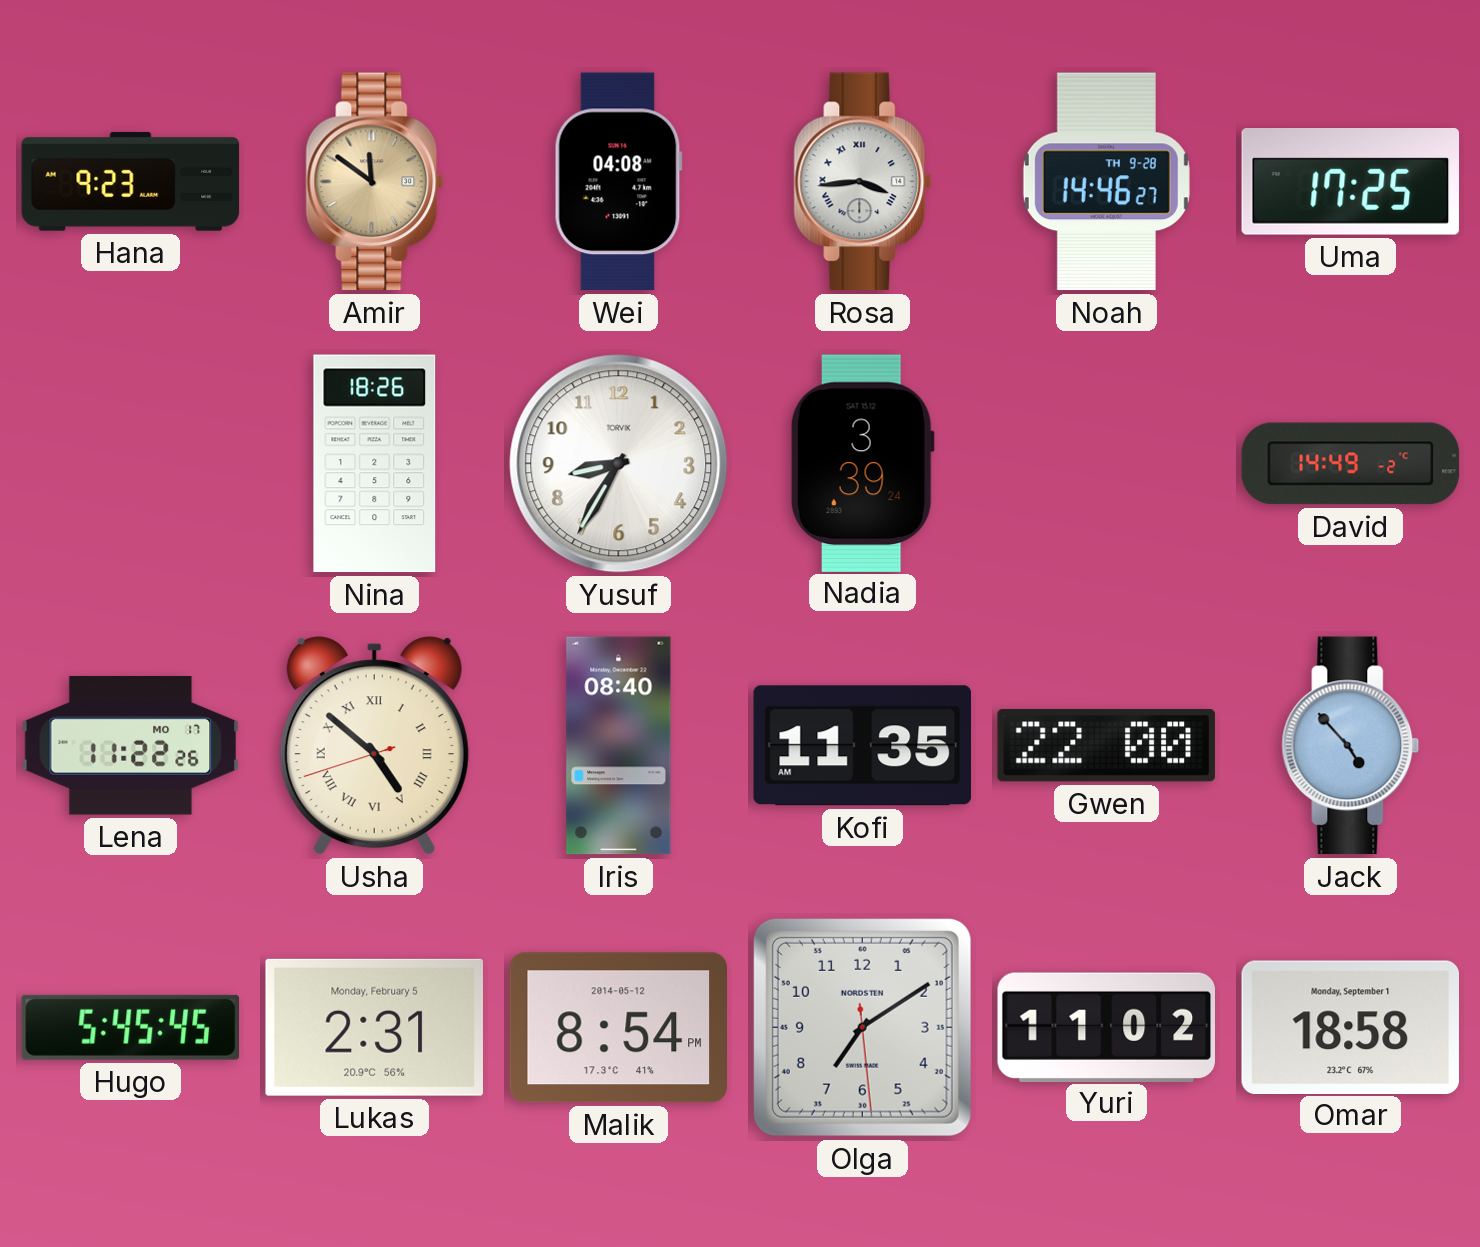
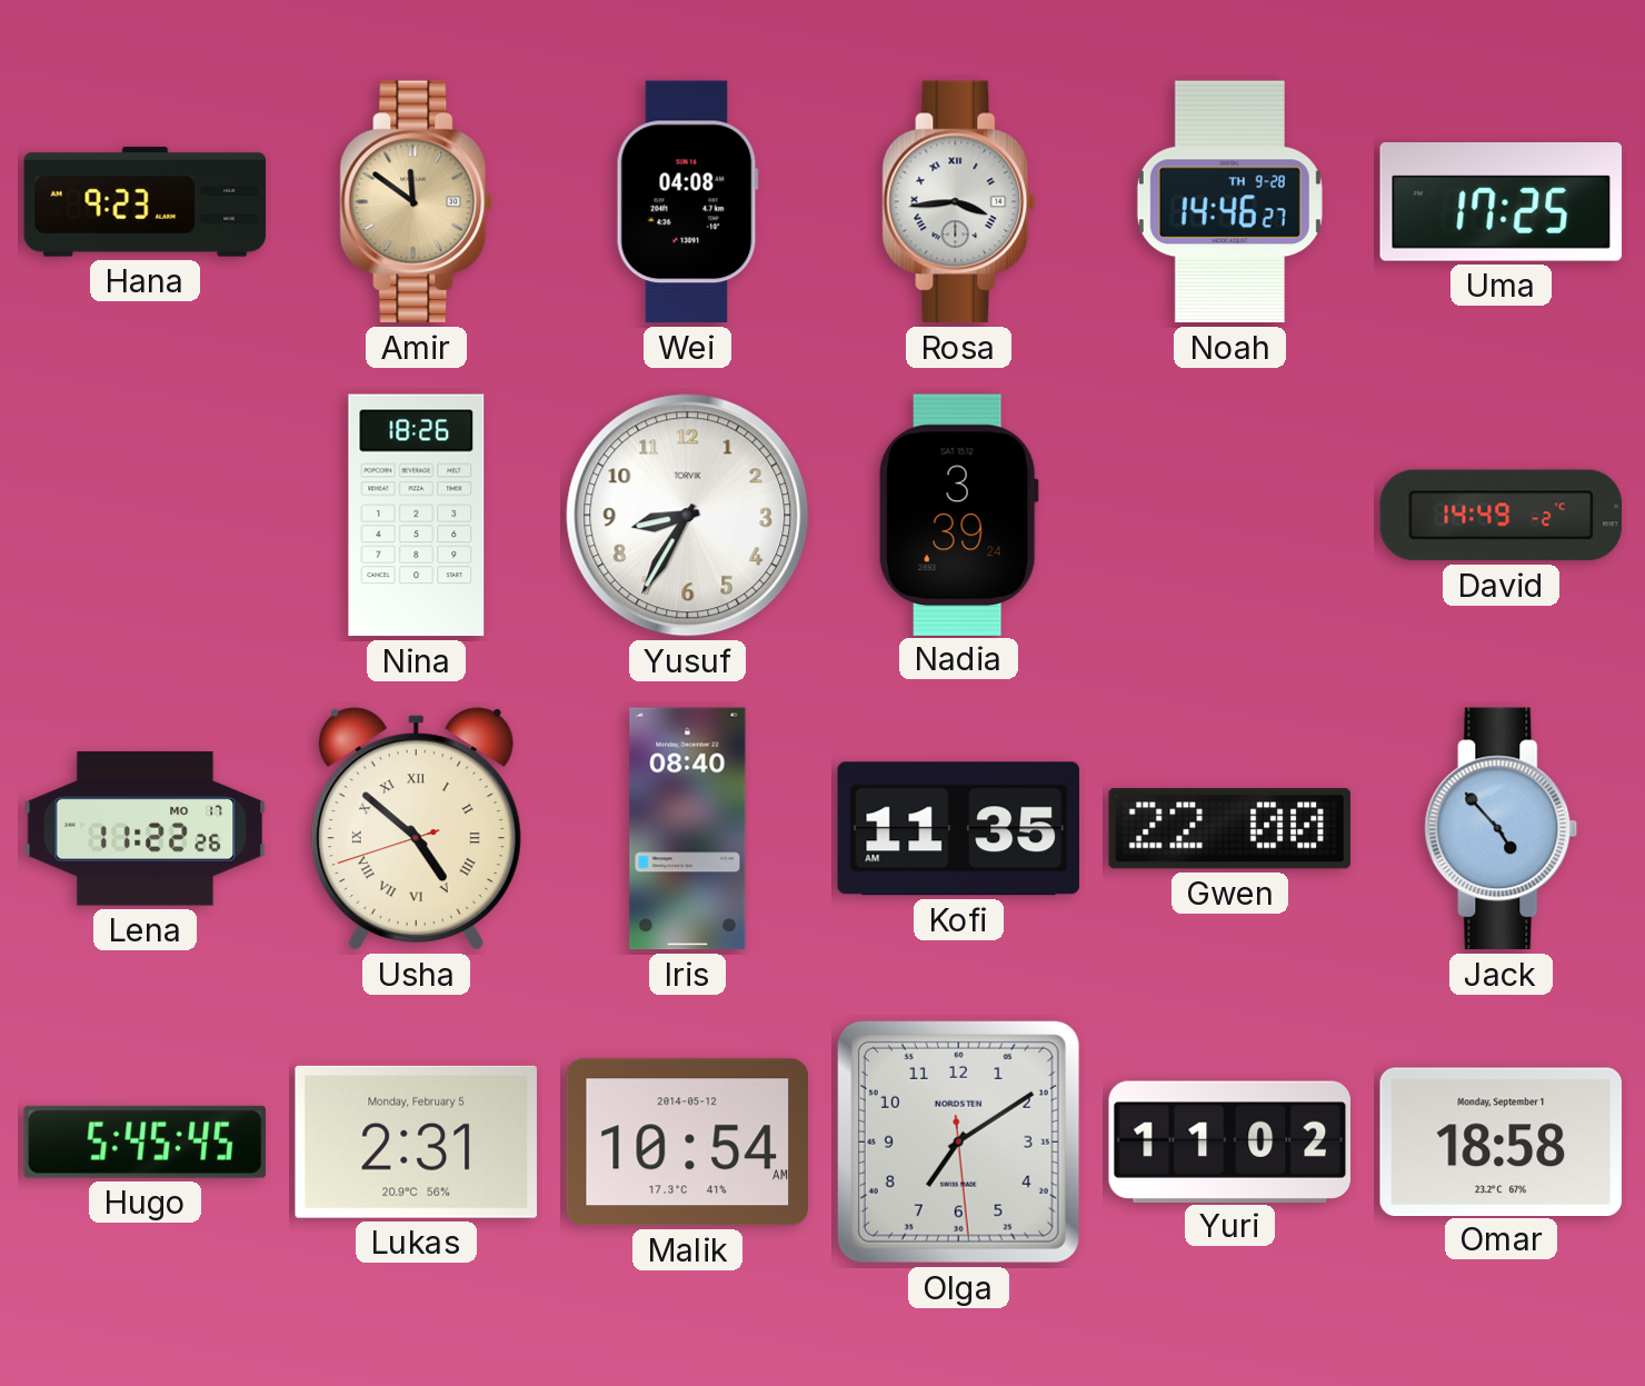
Malik: 8:54 -> 10:54 (687, 1143)
